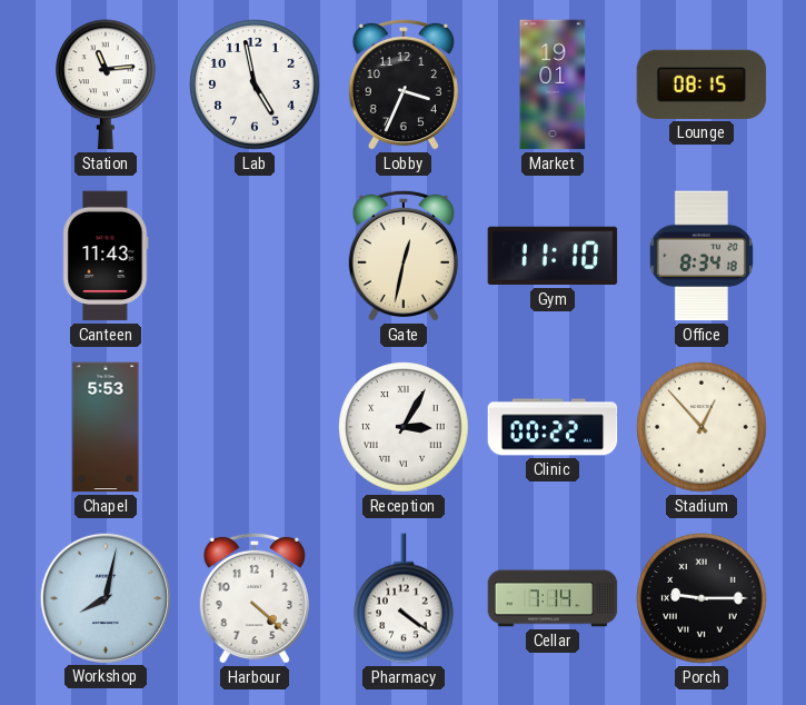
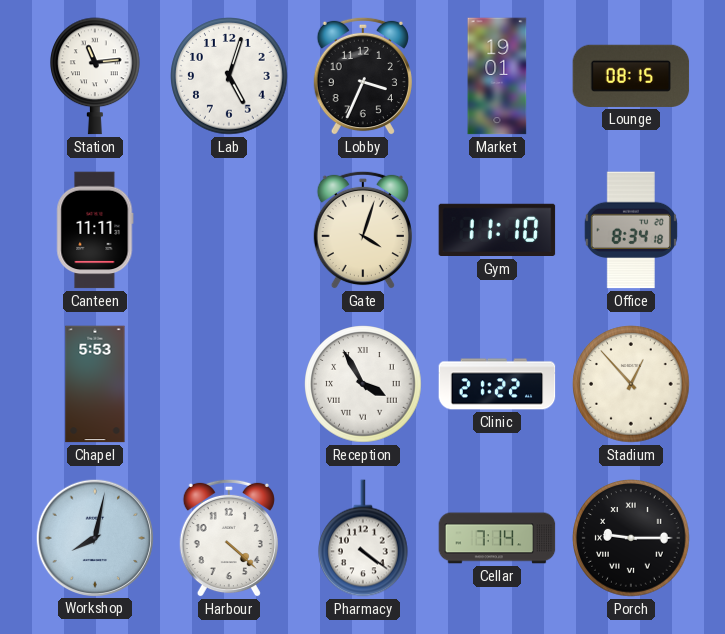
Lab: 4:58 -> 5:03 (229, 76)
Canteen: 11:43 -> 11:11 (95, 230)
Gate: 12:32 -> 4:03 (363, 230)
Reception: 3:05 -> 3:55 (363, 384)
Clinic: 00:22 -> 21:22 (497, 384)
